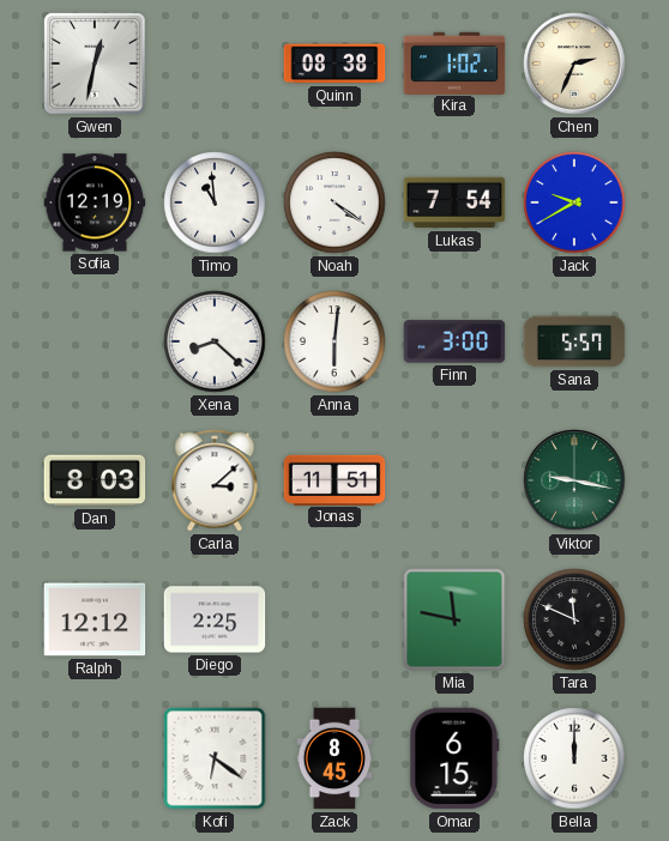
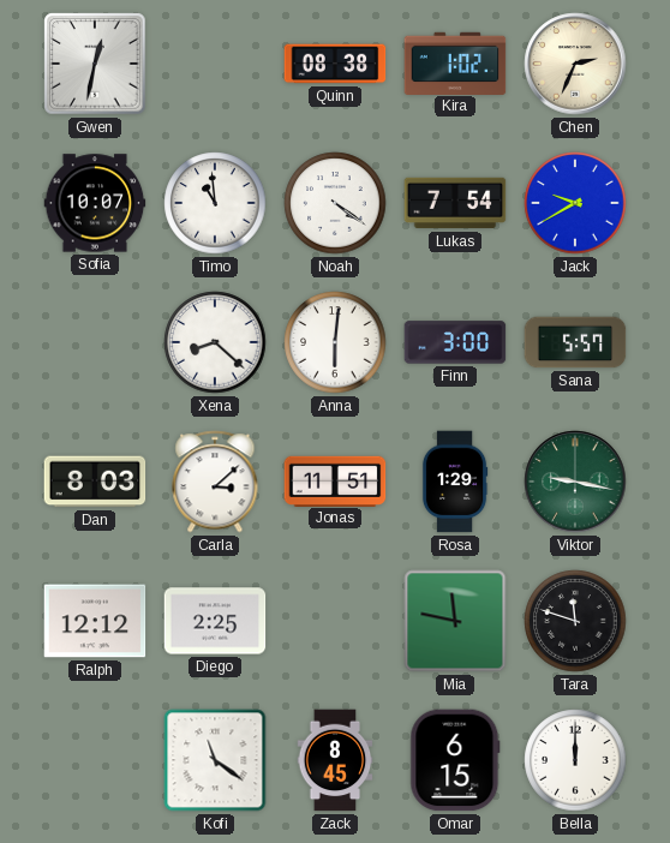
Sofia: 12:19 -> 10:07 (95, 203)
Rosa: none -> 1:29 (455, 482)
Tara: 11:49 -> 11:48 (575, 621)
Kofi: 6:21 -> 11:21 (215, 760)
